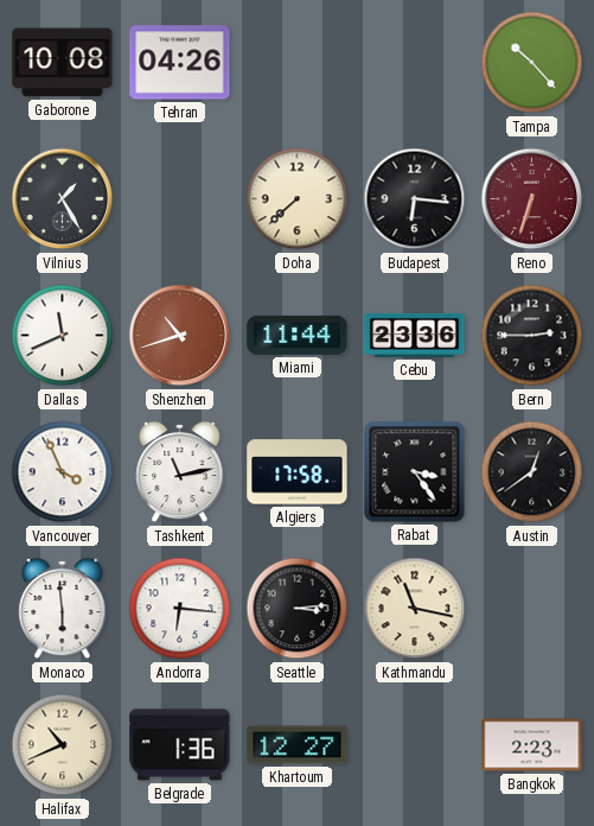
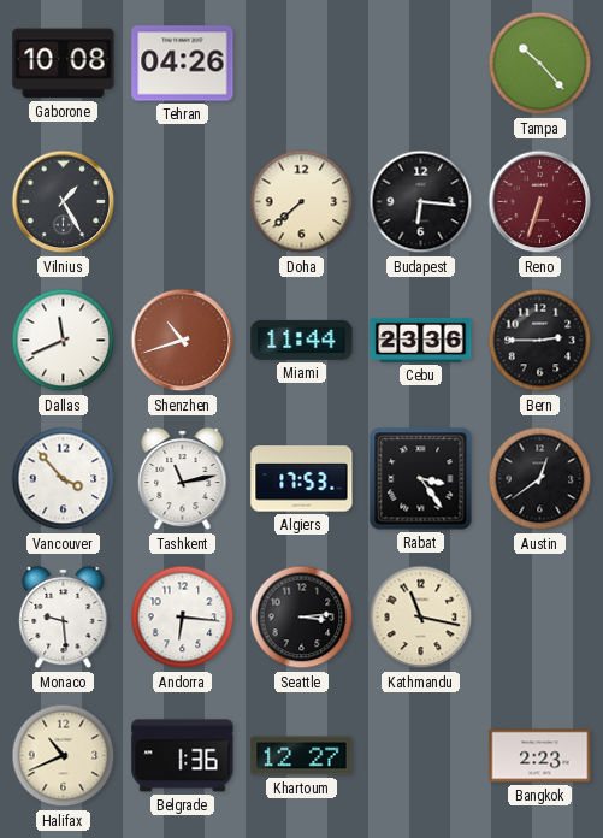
Vancouver: 3:56 -> 3:53 (64, 479)
Algiers: 17:58 -> 17:53 (302, 479)
Monaco: 5:59 -> 9:29 (64, 618)
